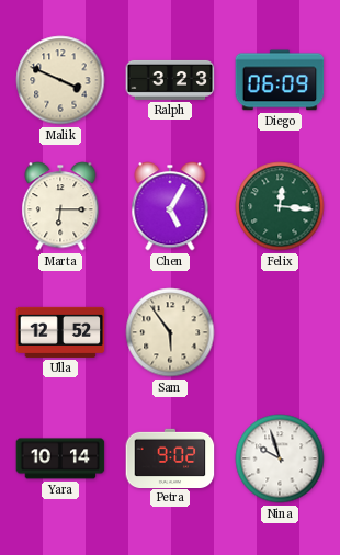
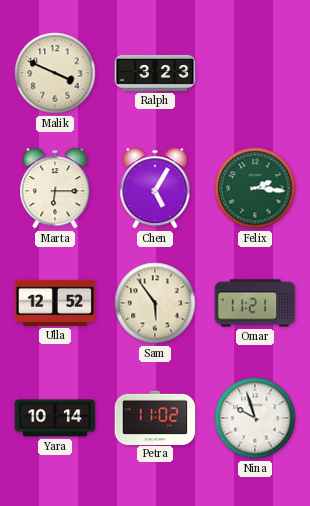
Diego: 06:09 -> none (280, 80)
Felix: 12:16 -> 2:16 (255, 188)
Omar: none -> 11:21 (255, 303)
Petra: 9:02 -> 11:02 (155, 417)
